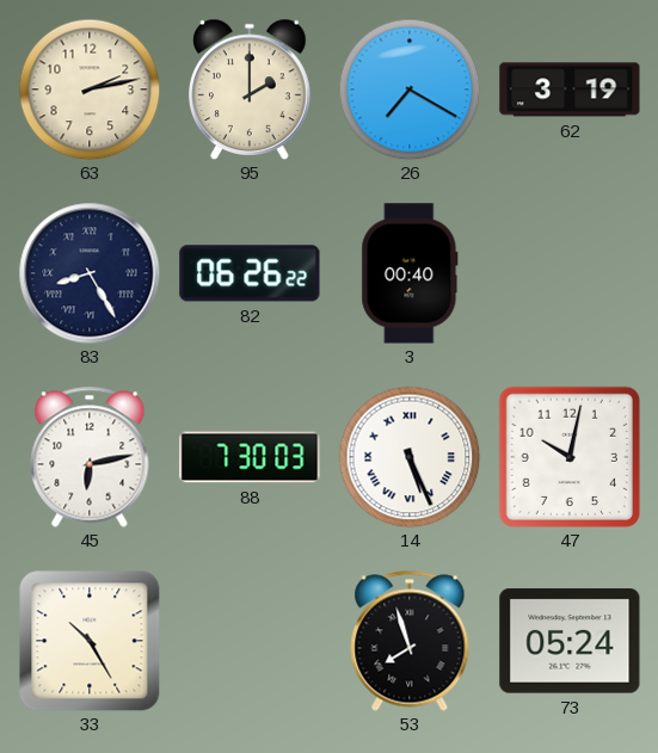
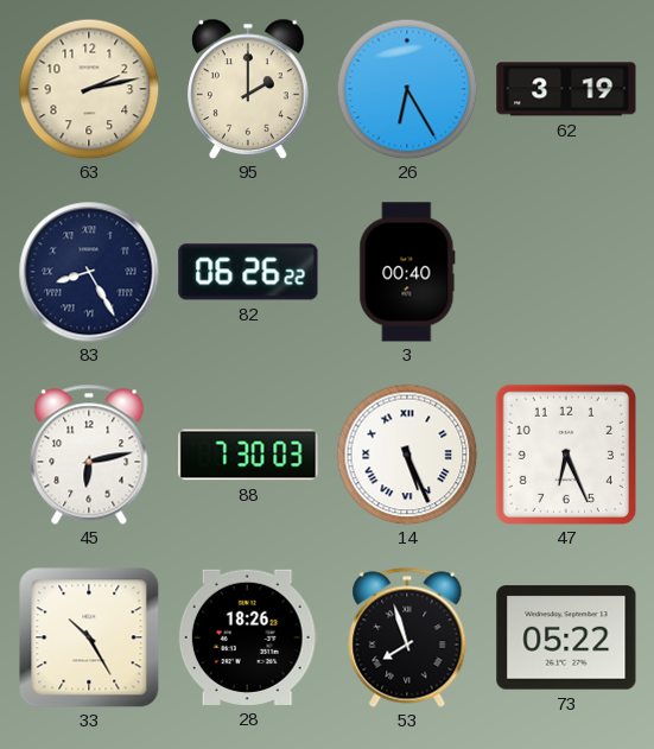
26: 7:20 -> 6:25 (407, 89)
47: 10:02 -> 6:26 (566, 455)
28: none -> 18:26 (248, 637)
73: 05:24 -> 05:22 (566, 637)
